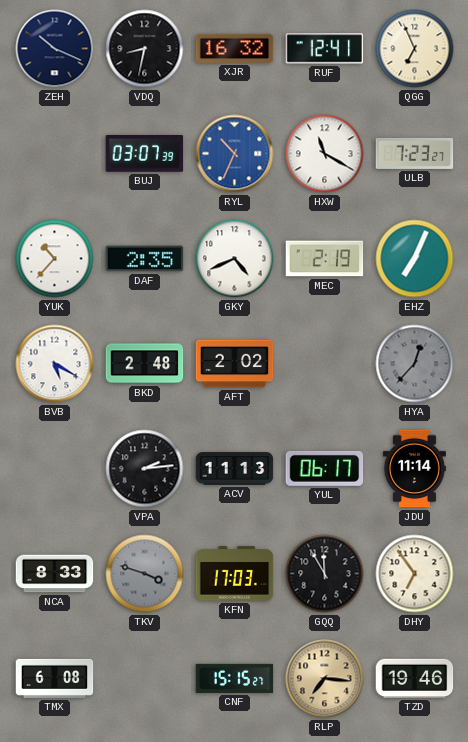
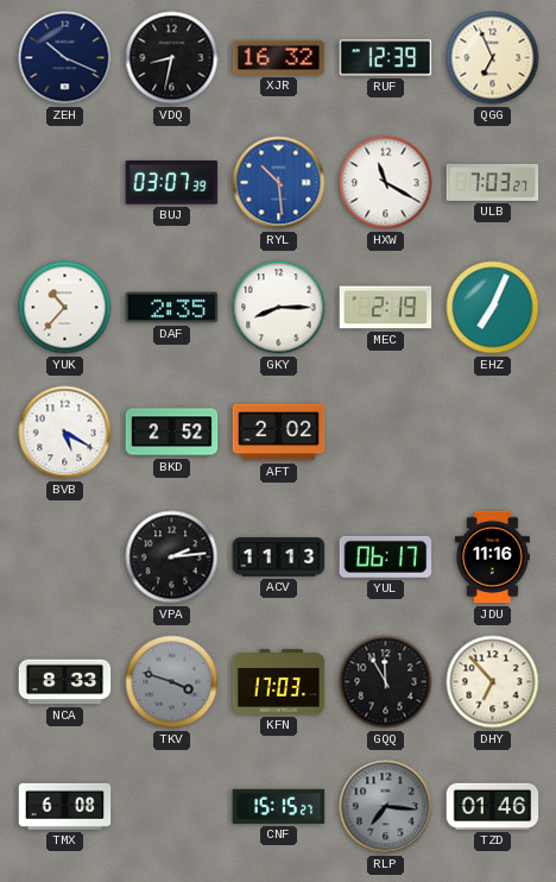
RUF: 12:41 -> 12:39 (386, 58)
RYL: 10:34 -> 10:29 (279, 183)
ULB: 7:23 -> 7:03 (493, 182)
GKY: 4:41 -> 8:15 (279, 308)
BKD: 2:48 -> 2:52 (172, 433)
HYA: 12:37 -> none (415, 364)
JDU: 11:14 -> 11:16 (492, 557)
DHY: 6:54 -> 6:53 (493, 682)
RLP dial: champagne -> grey (386, 807)
TZD: 19:46 -> 01:46 (493, 806)
